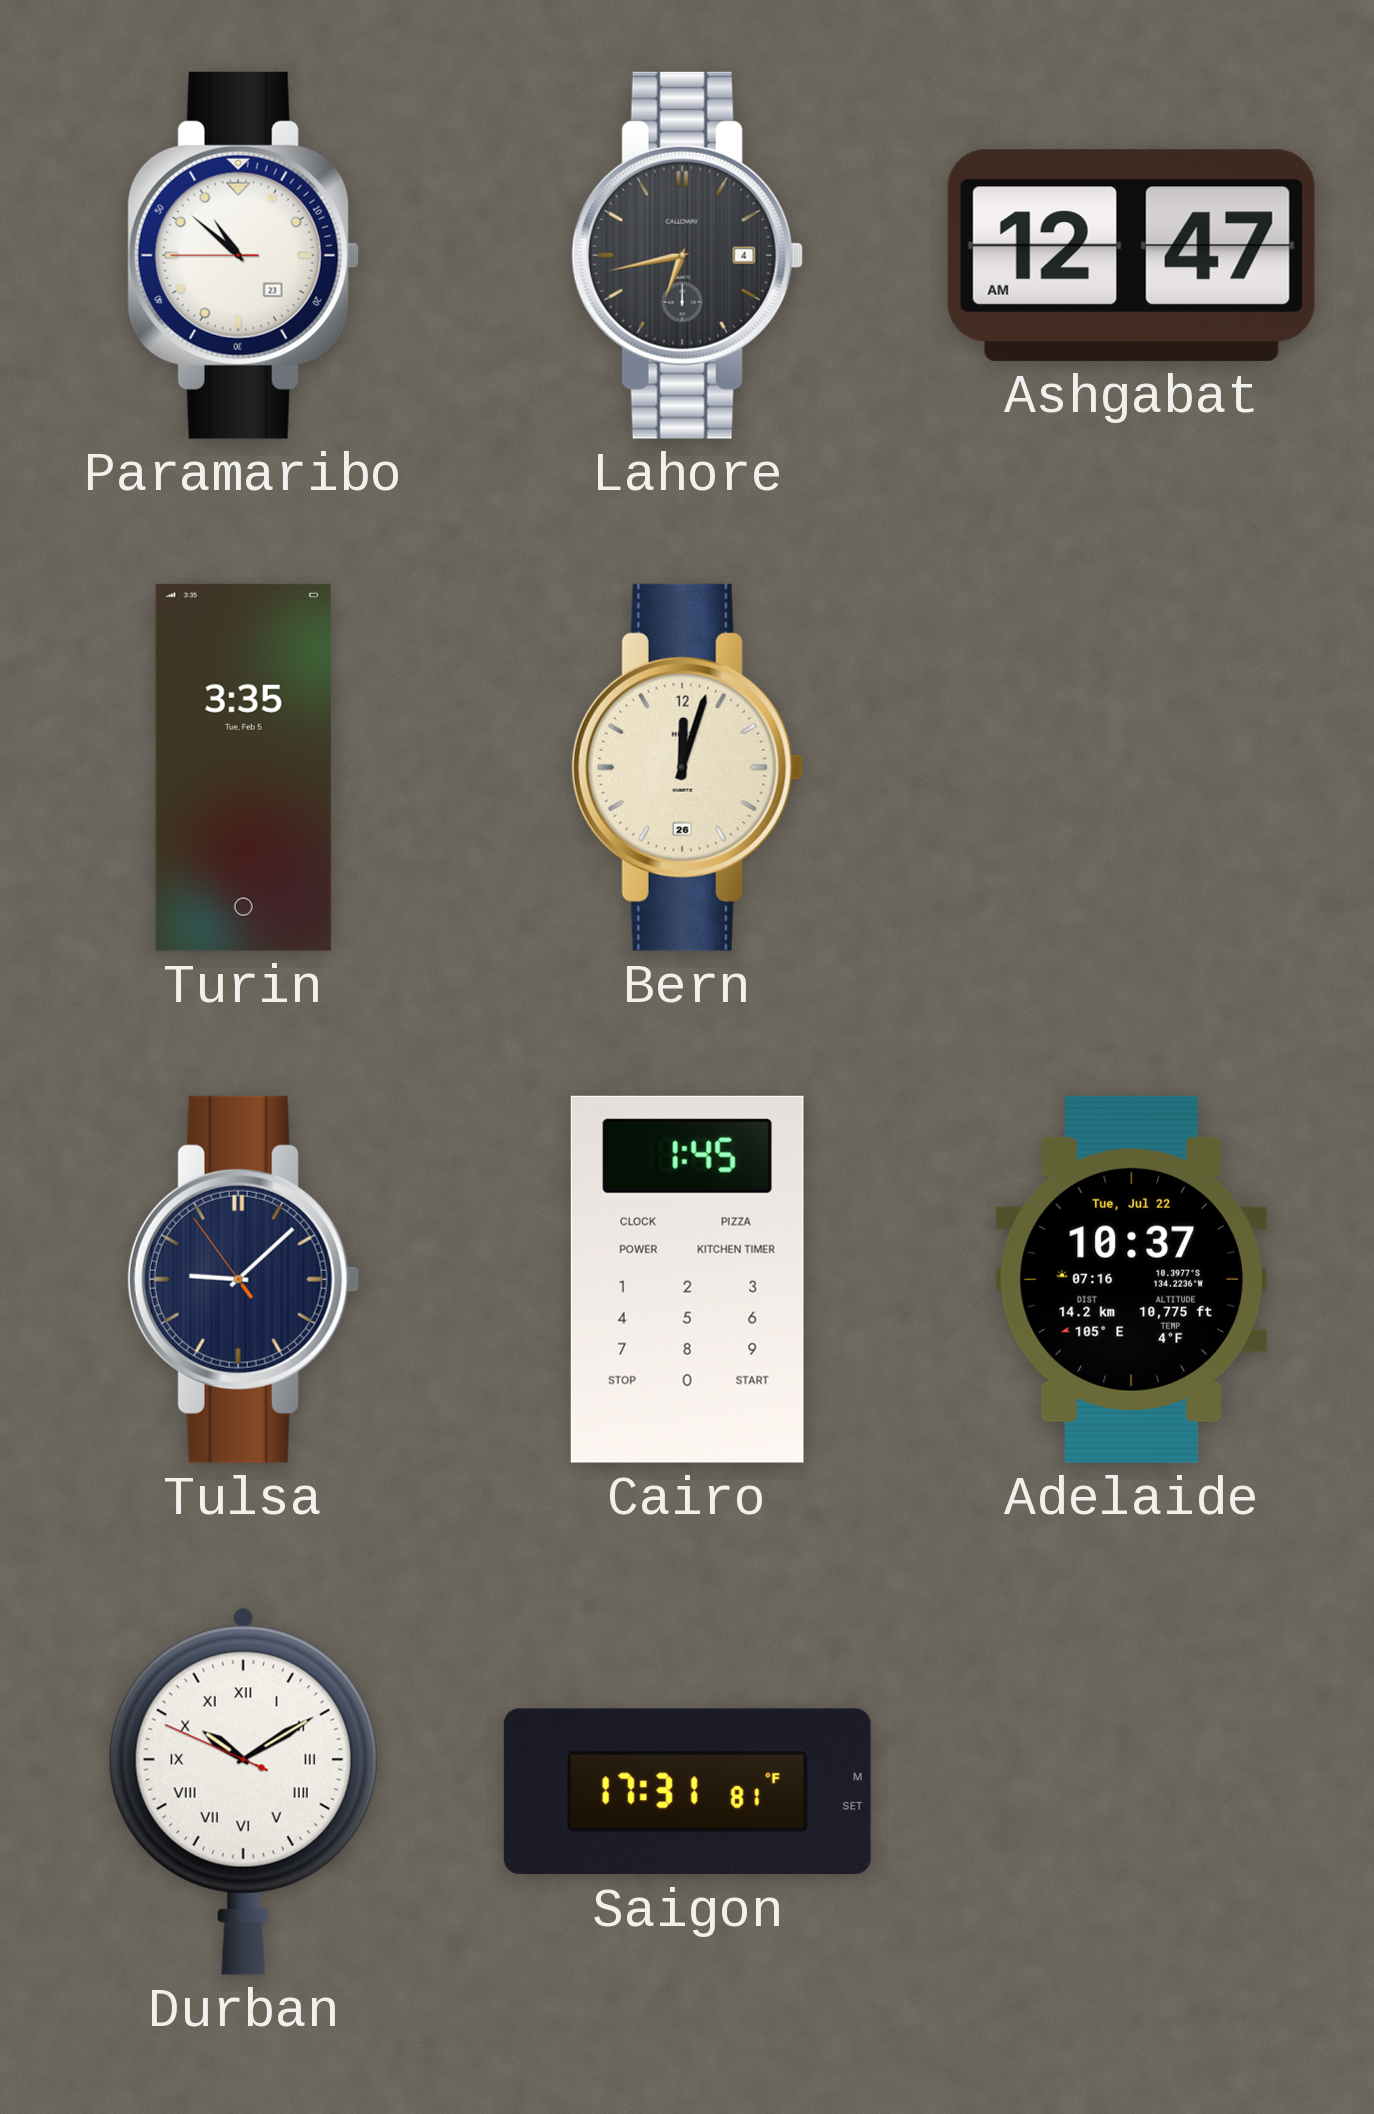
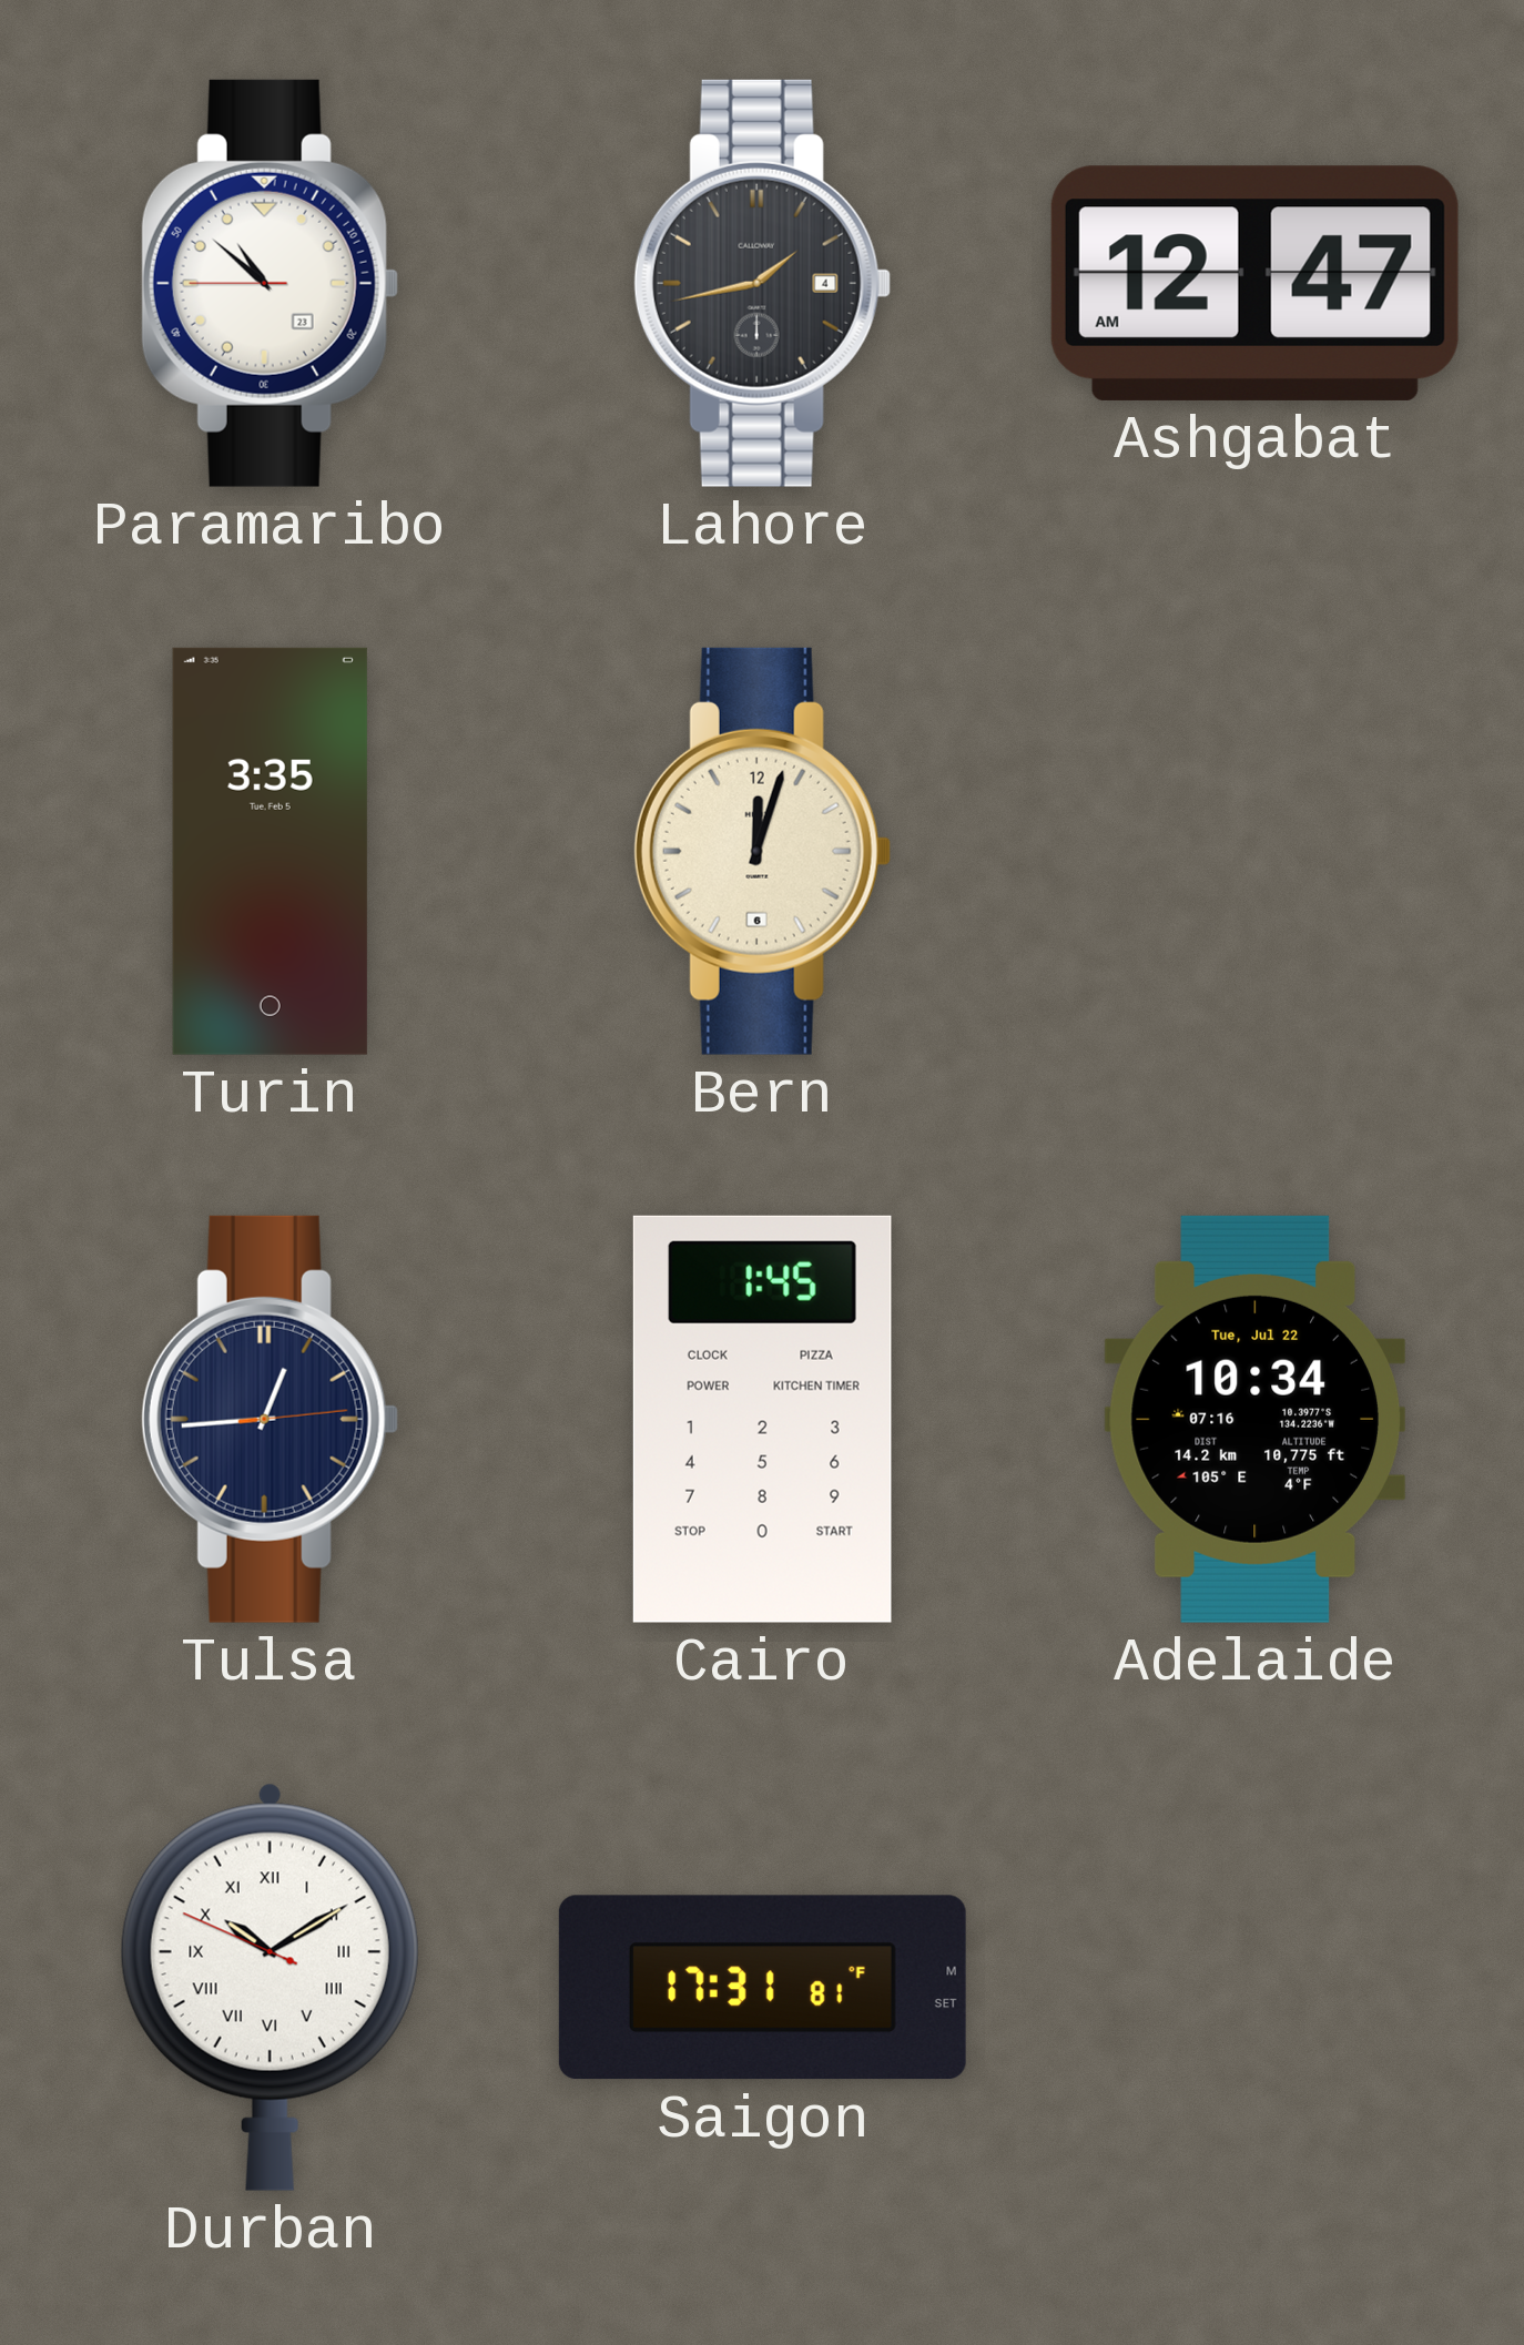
Lahore: 6:43 -> 1:43 (762, 283)
Bern date: 26 -> 6 (762, 851)
Tulsa: 9:07 -> 12:44 (270, 1419)
Adelaide: 10:37 -> 10:34 (1254, 1419)
